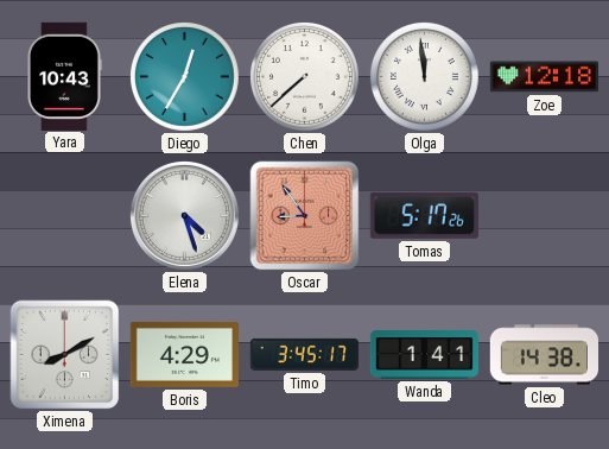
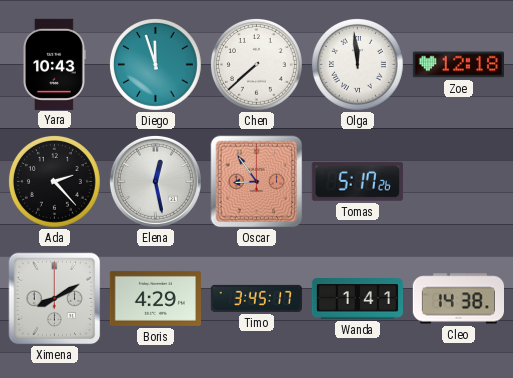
Diego: 12:35 -> 11:57 (156, 65)
Ada: none -> 2:23 (55, 182)
Elena: 4:27 -> 12:28 (155, 181)
